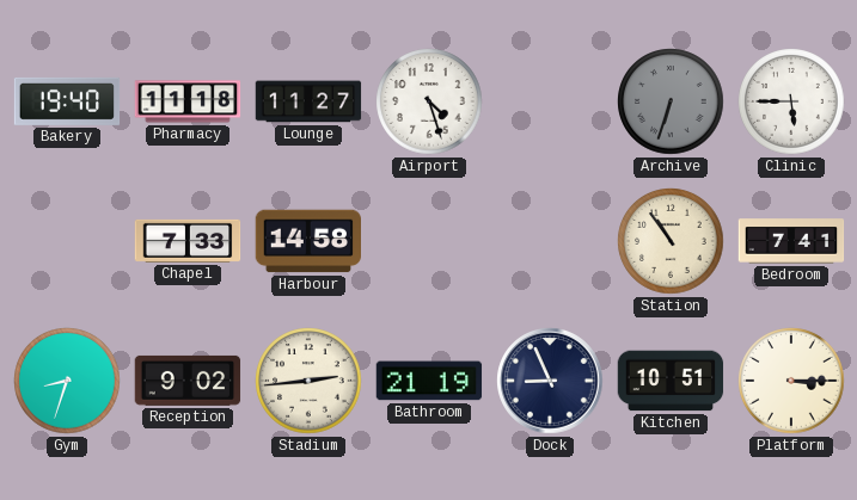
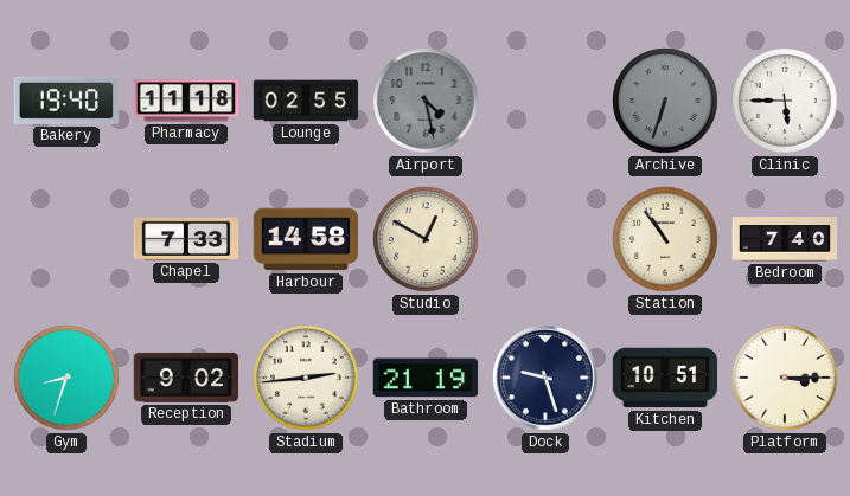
Lounge: 11:27 -> 02:55 (306, 101)
Airport: 4:27 -> 4:28 (426, 101)
Airport dial: white -> grey (426, 101)
Studio: none -> 12:50 (426, 239)
Bedroom: 7:41 -> 7:40 (785, 239)
Dock: 8:56 -> 9:27 (545, 378)
